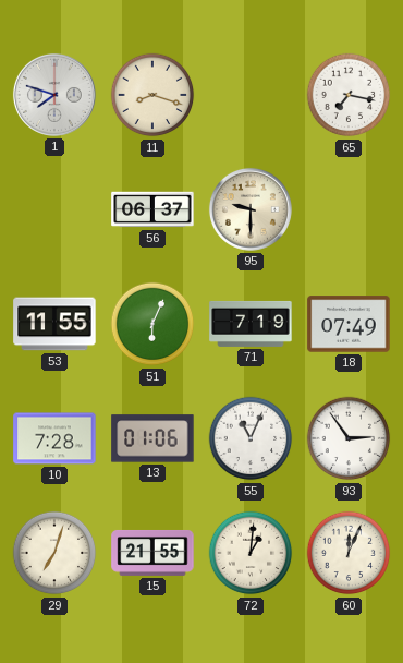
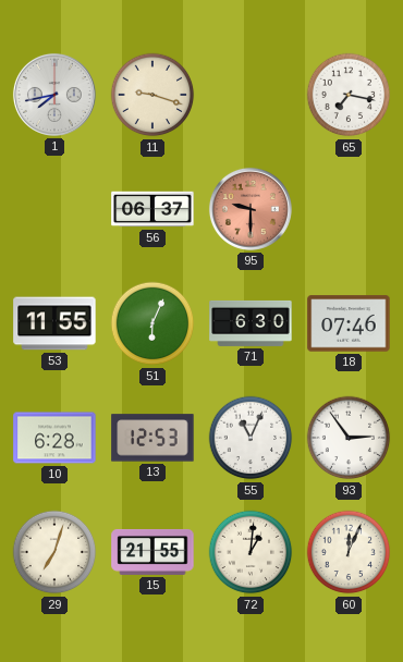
1: 7:48 -> 7:43 (54, 95)
11: 8:18 -> 9:18 (152, 95)
95 dial: cream -> salmon (251, 209)
71: 7:19 -> 6:30 (251, 323)
18: 07:49 -> 07:46 (349, 323)
10: 7:28 -> 6:28 (54, 438)
13: 01:06 -> 12:53 (152, 438)
